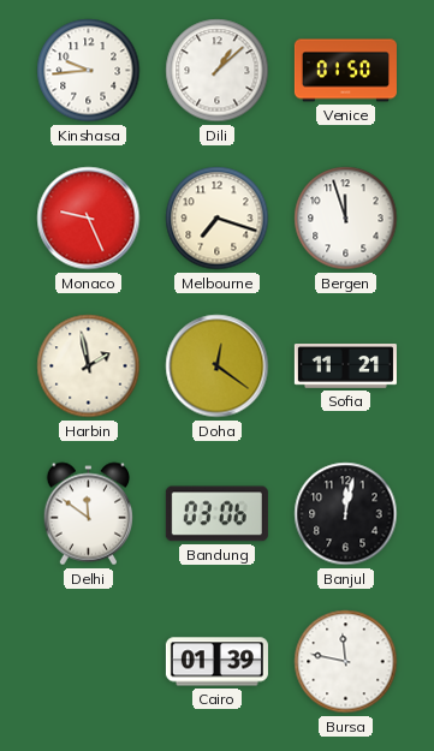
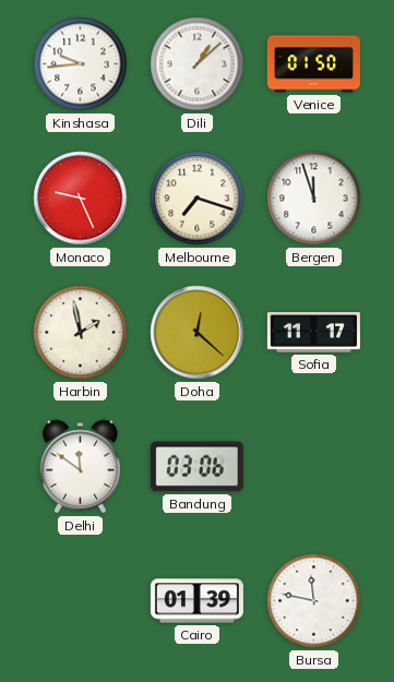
Doha: 12:21 -> 12:22 (198, 333)
Sofia: 11:21 -> 11:17 (313, 333)
Banjul: 12:02 -> none (346, 514)
